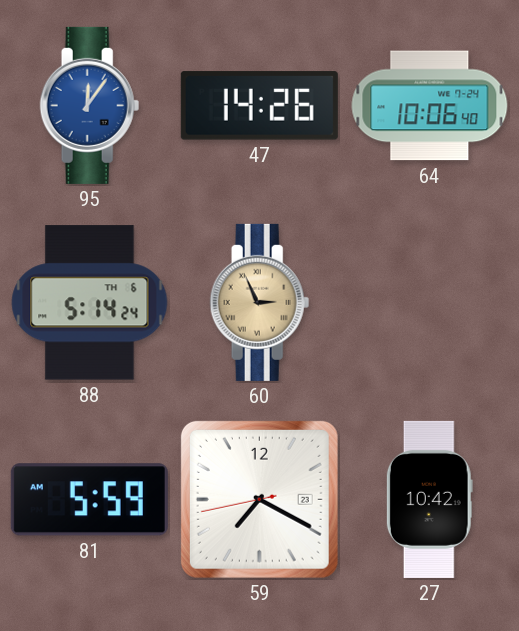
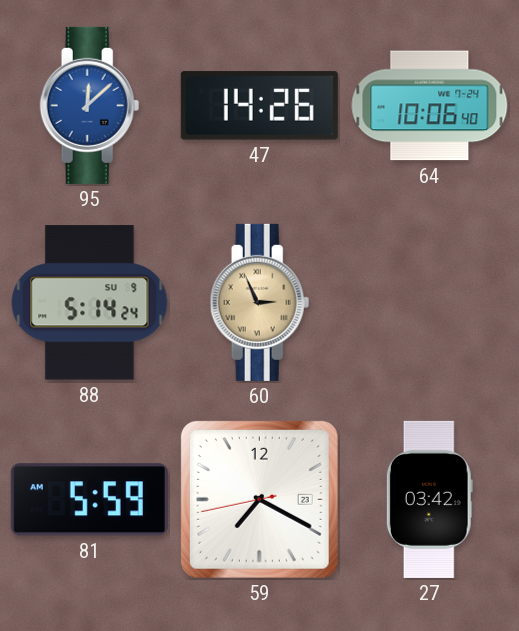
95: 12:06 -> 12:08 (90, 105)
88 date: TH 6 -> SU 9 (90, 303)
27: 10:42 -> 03:42 (429, 499)
